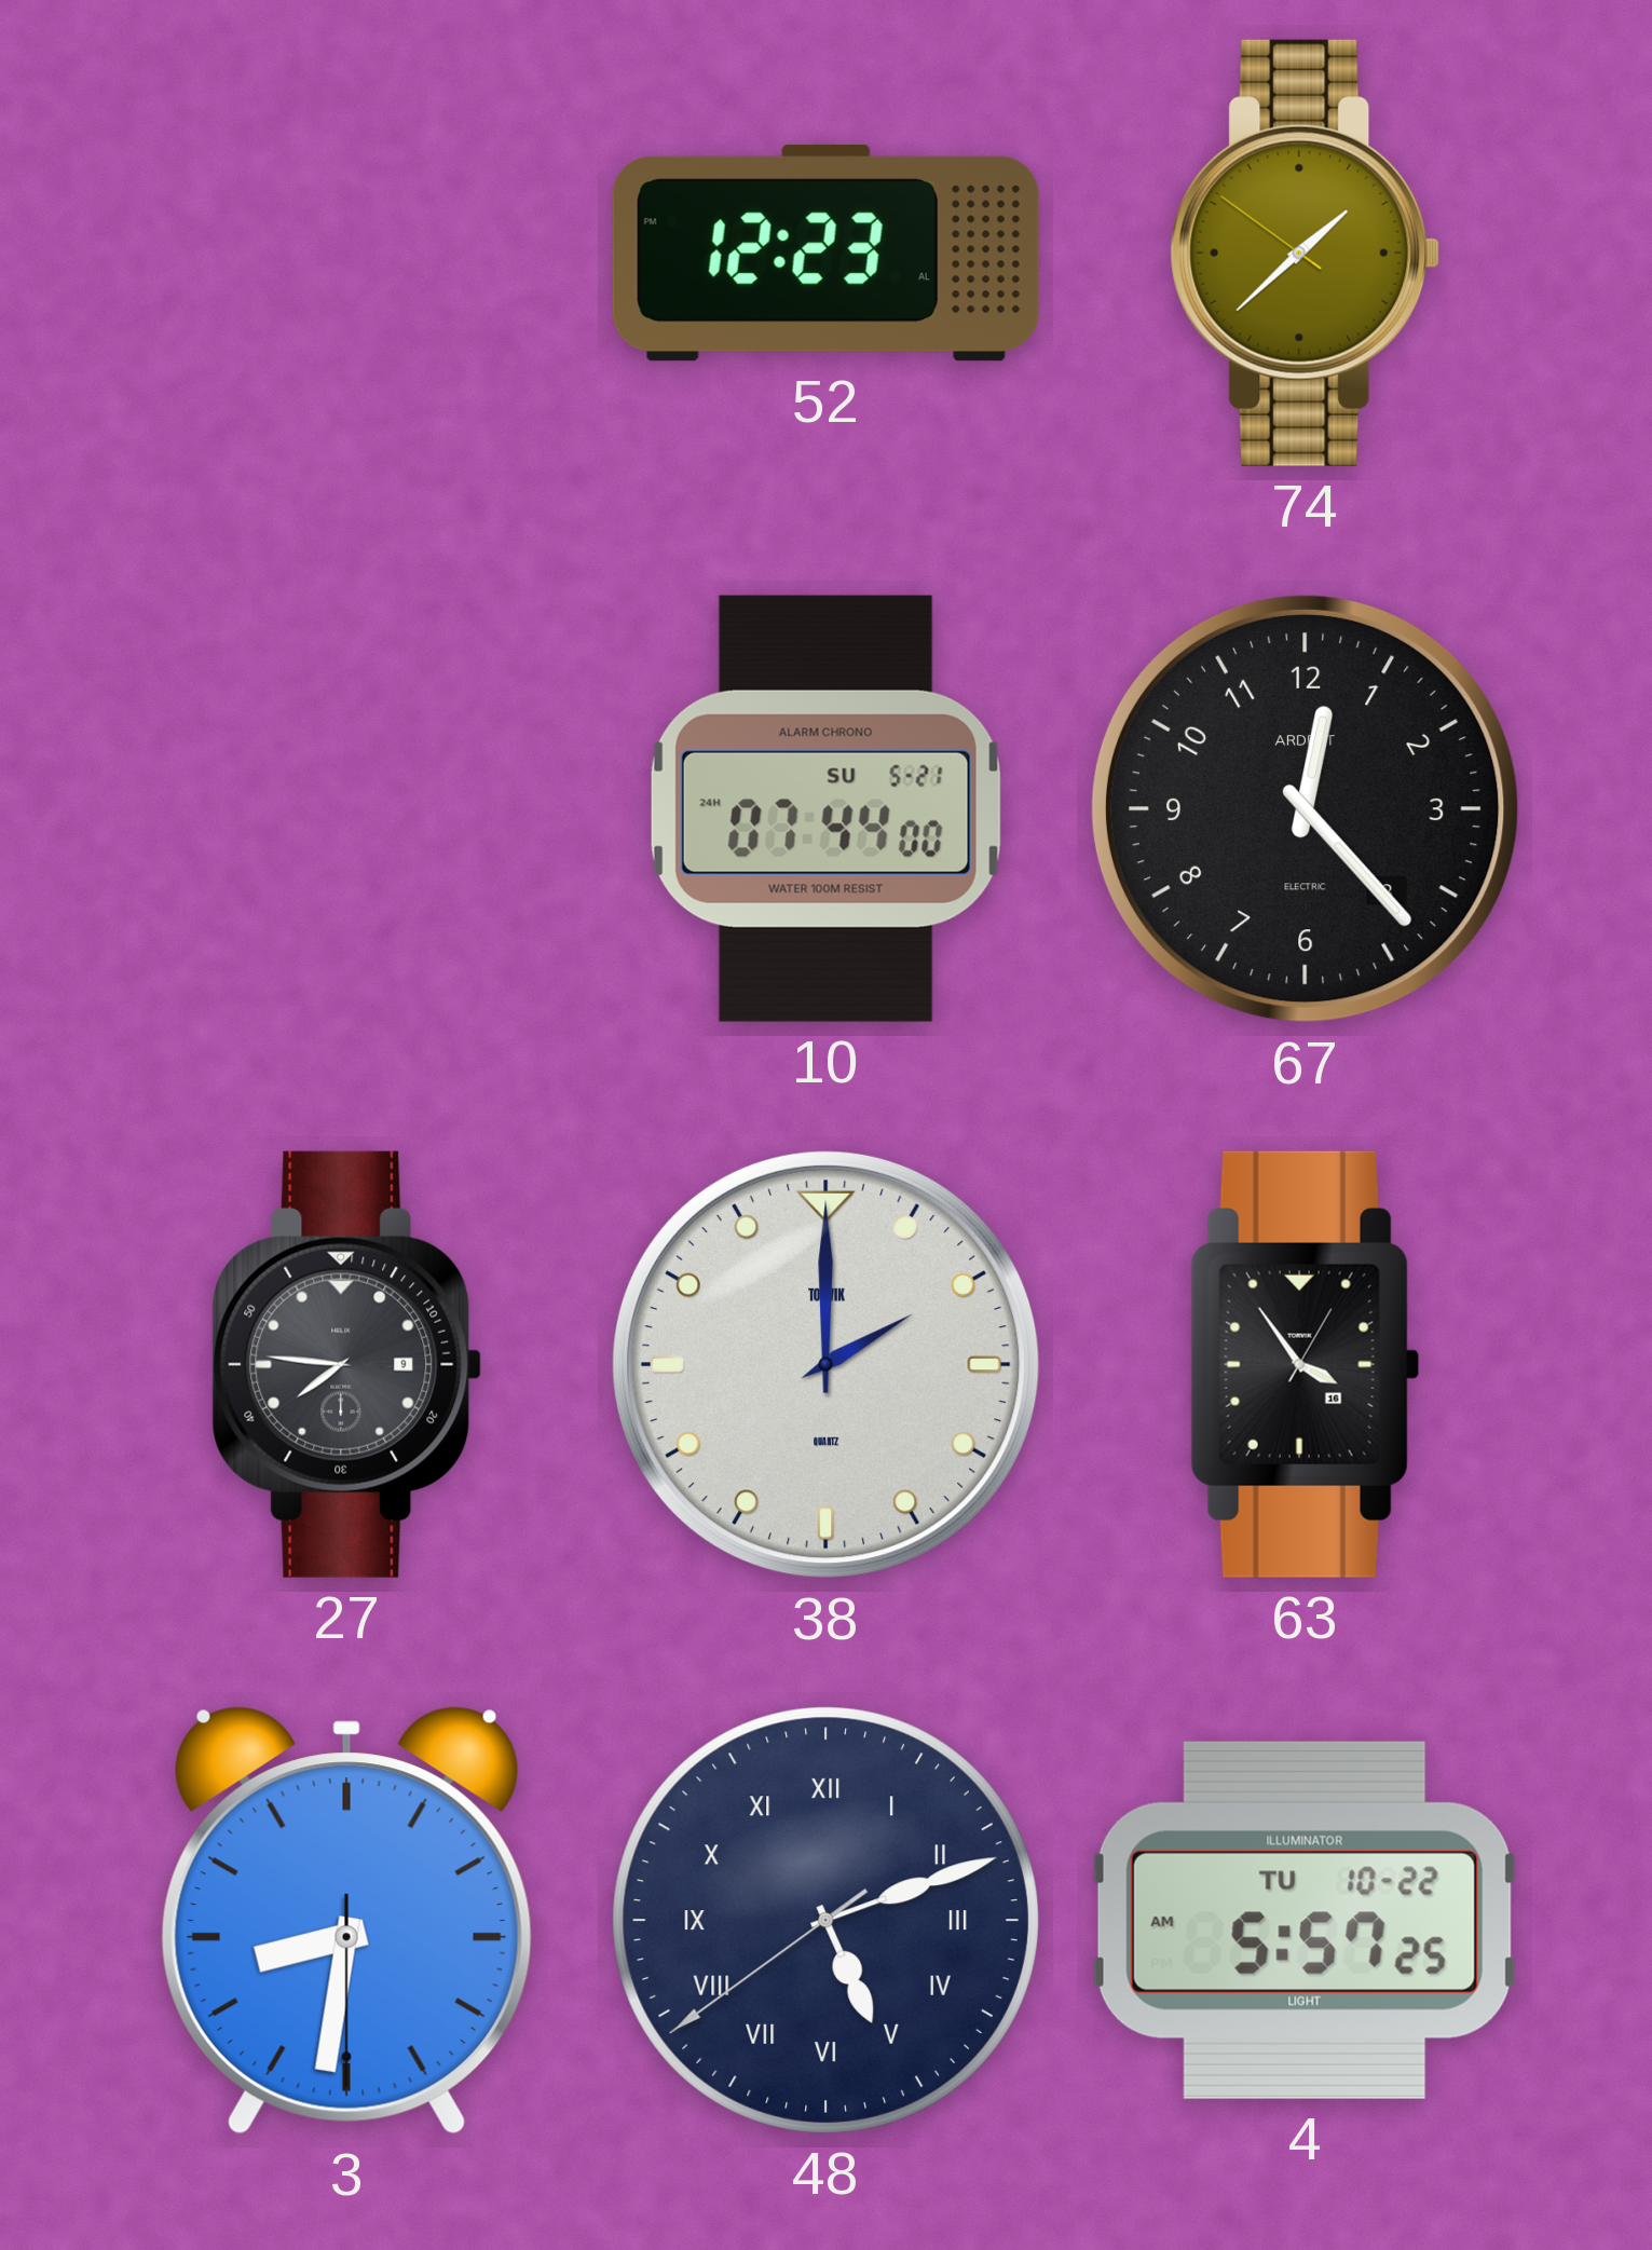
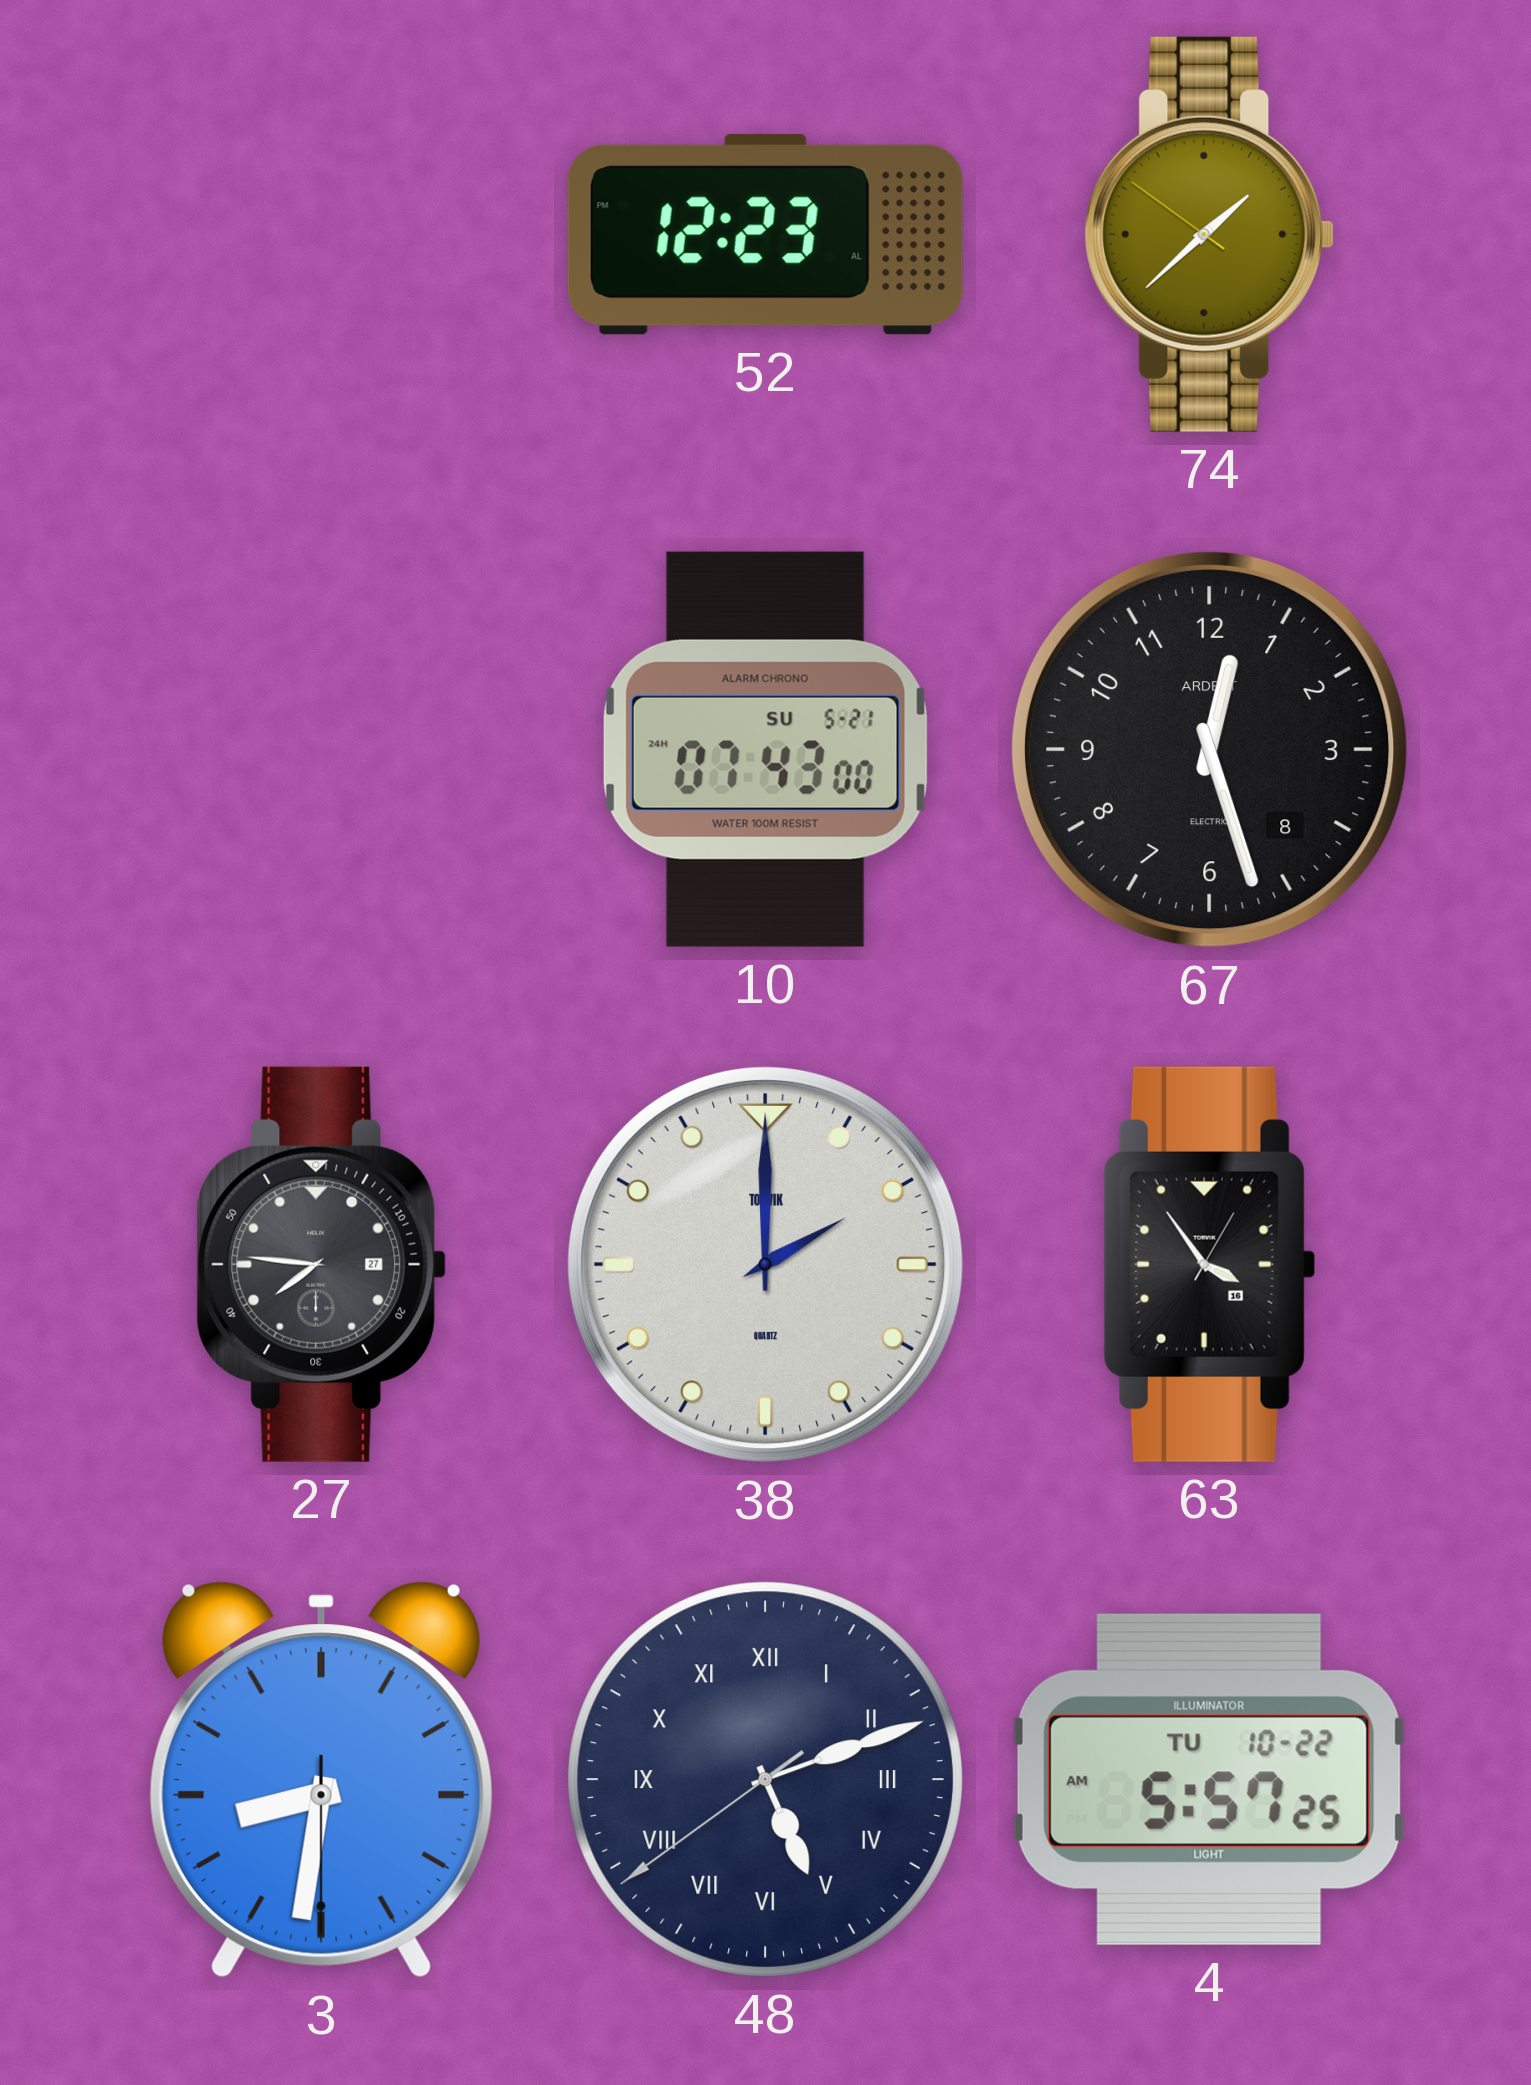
10: 07:44 -> 07:43 (765, 749)
67: 12:23 -> 12:27 (1209, 749)
27 date: 9 -> 27 (322, 1264)
